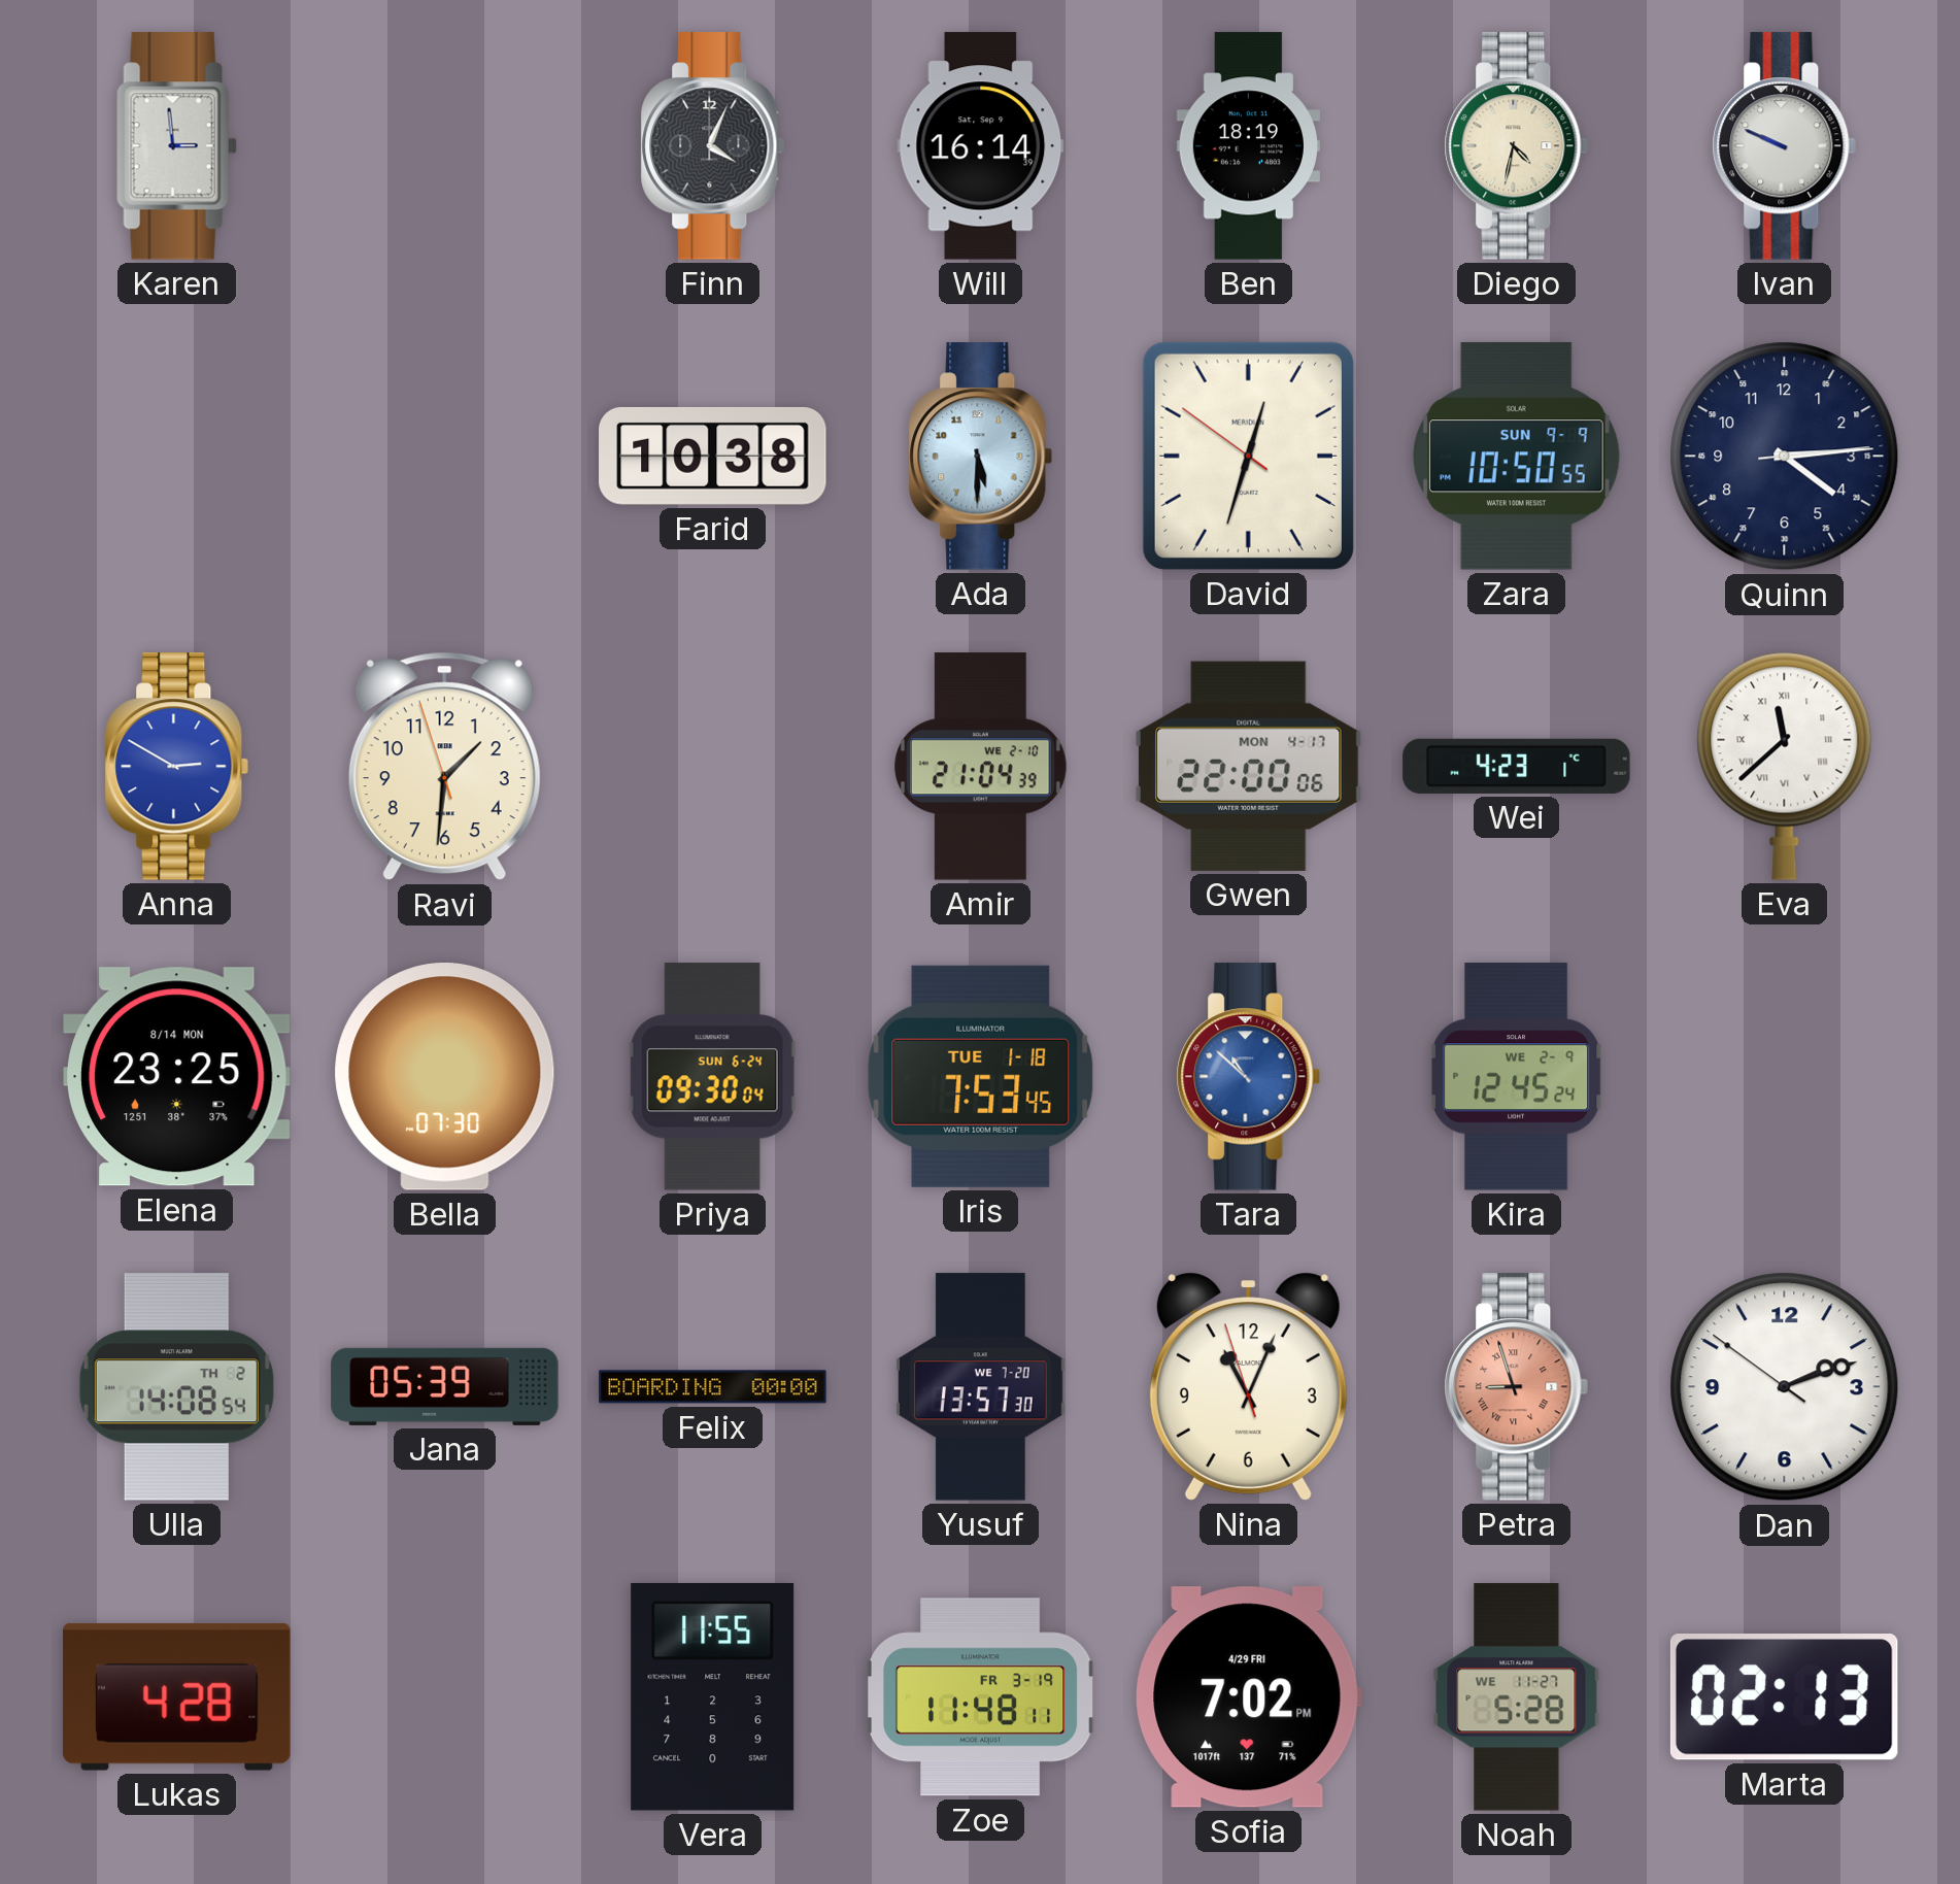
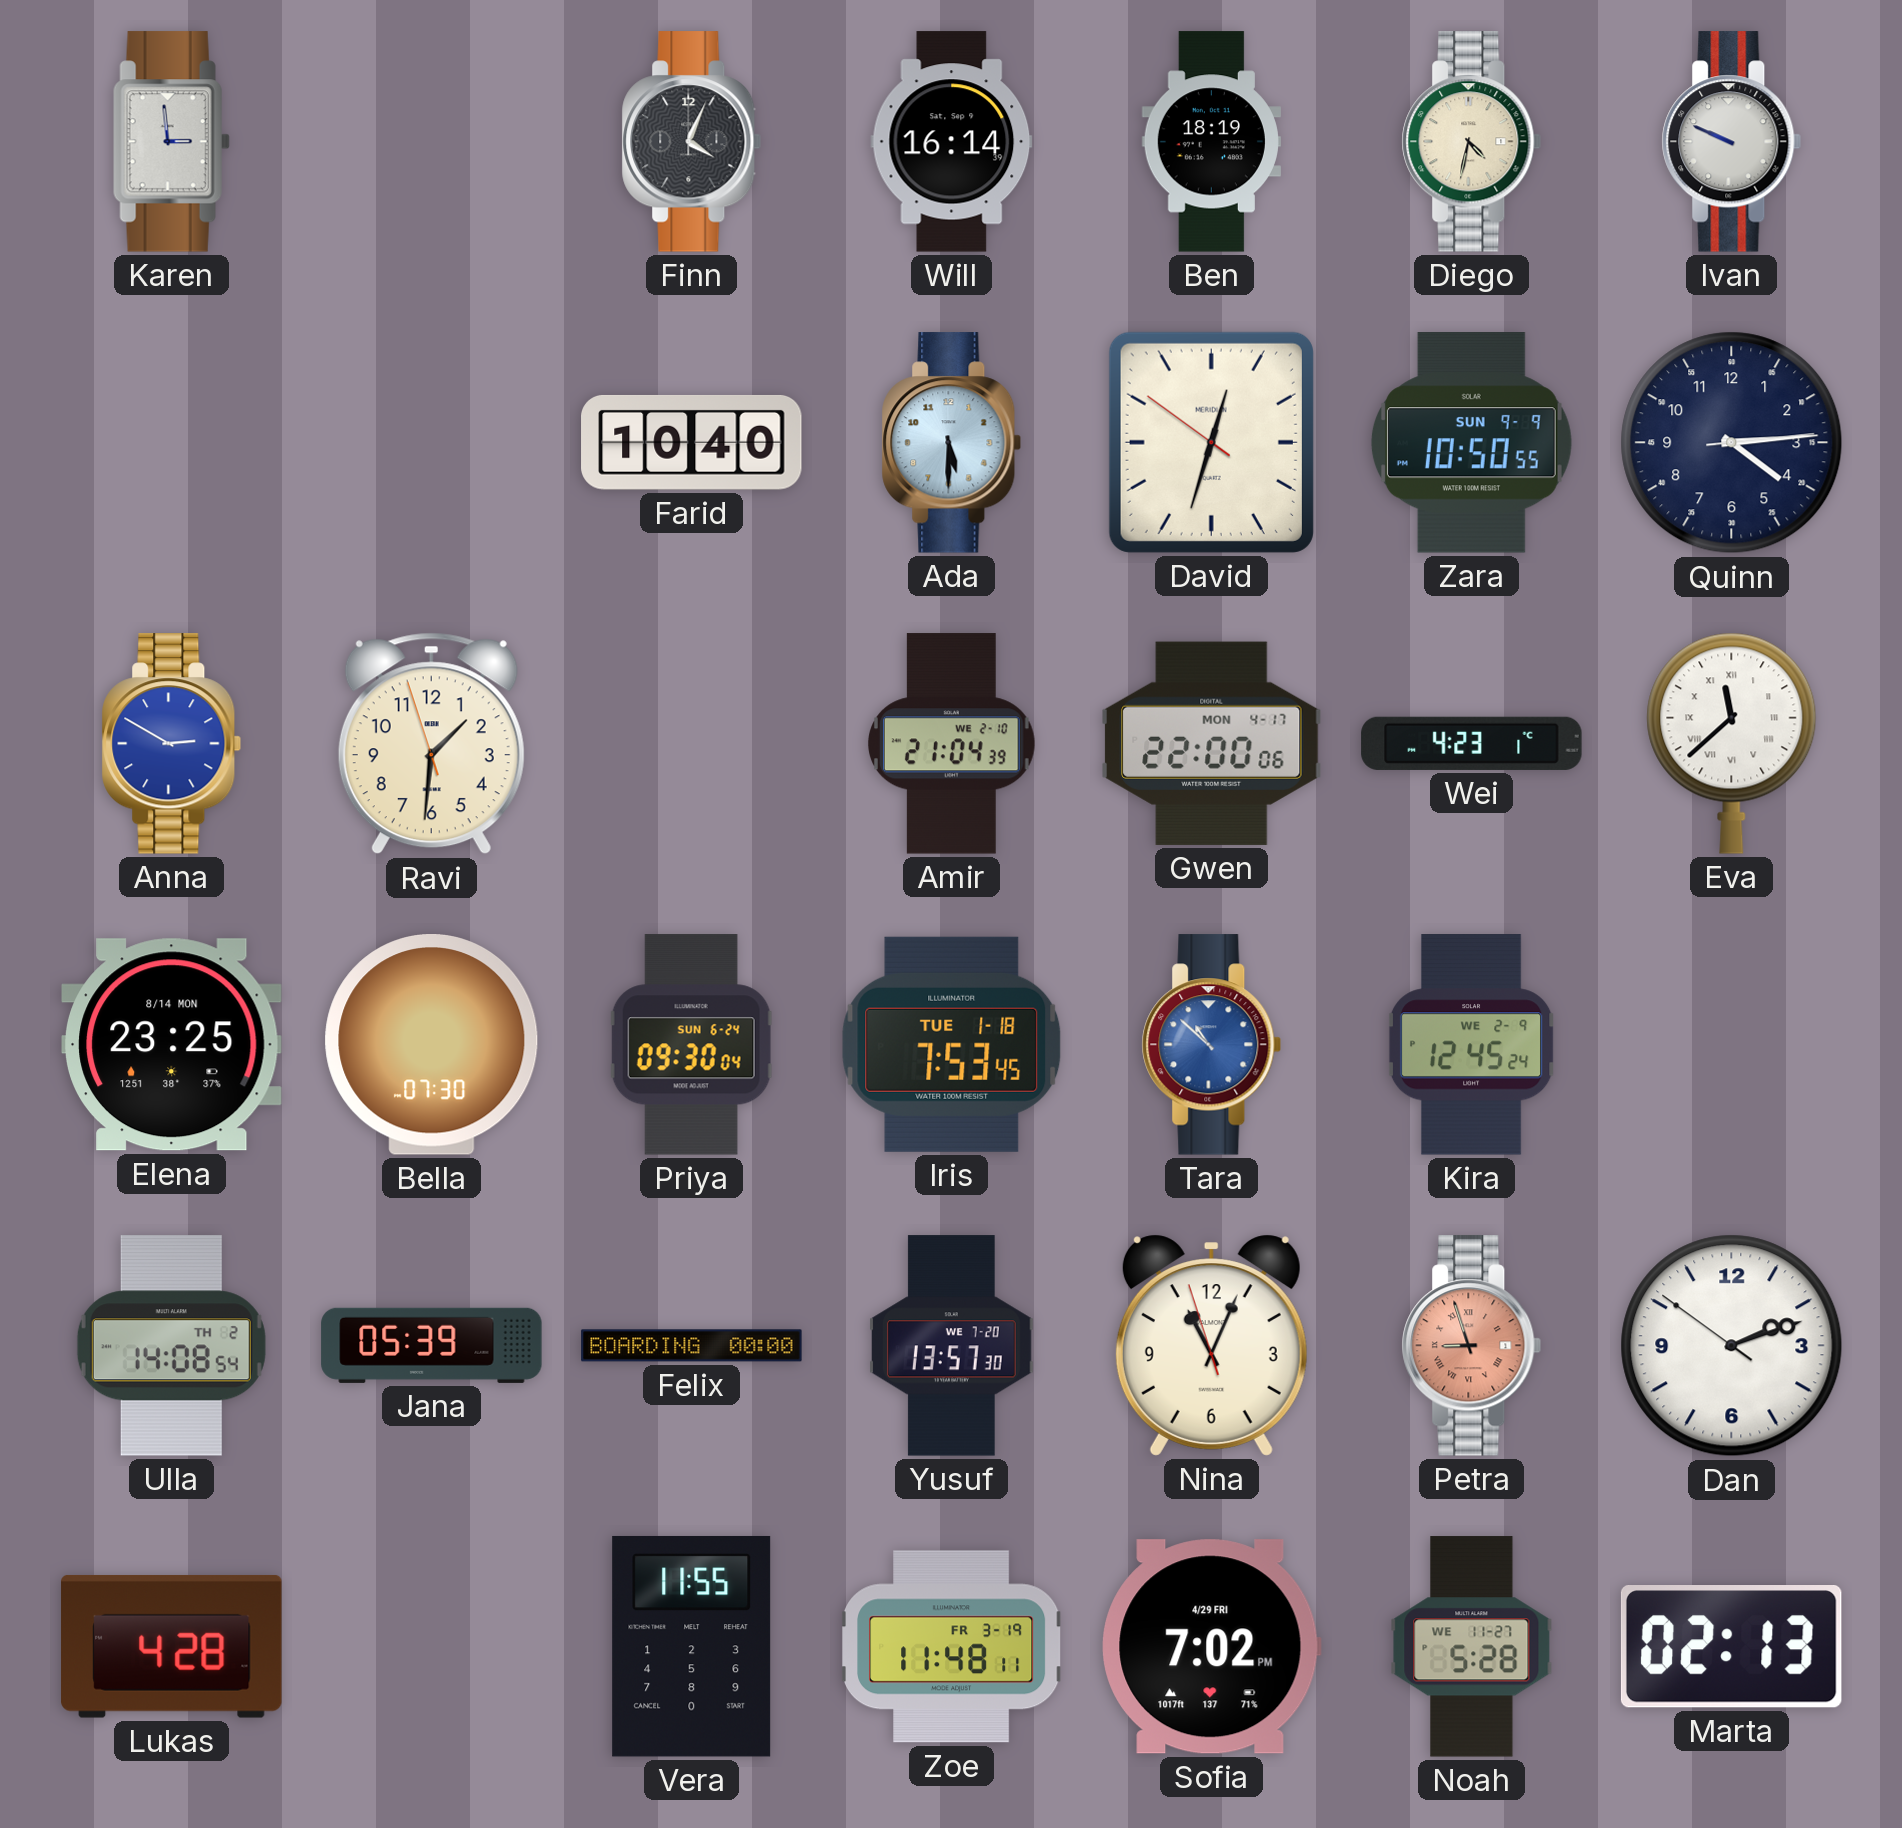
Farid: 10:38 -> 10:40 (692, 442)
